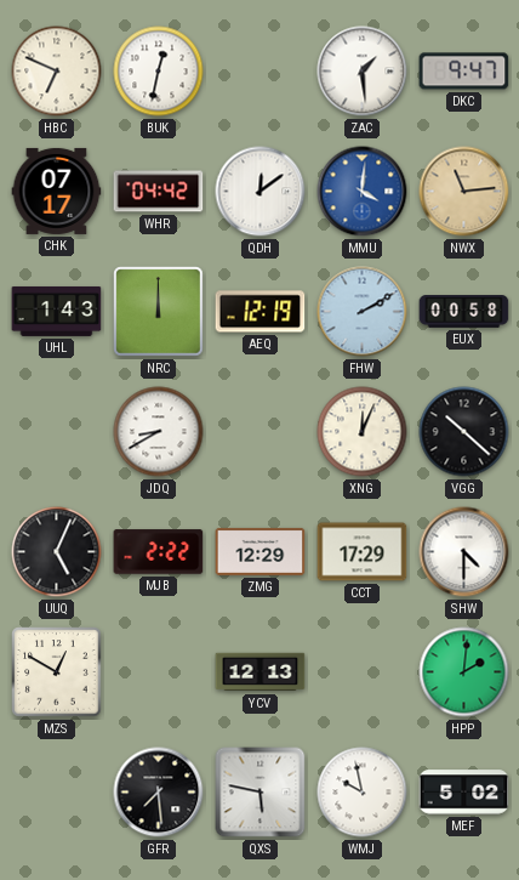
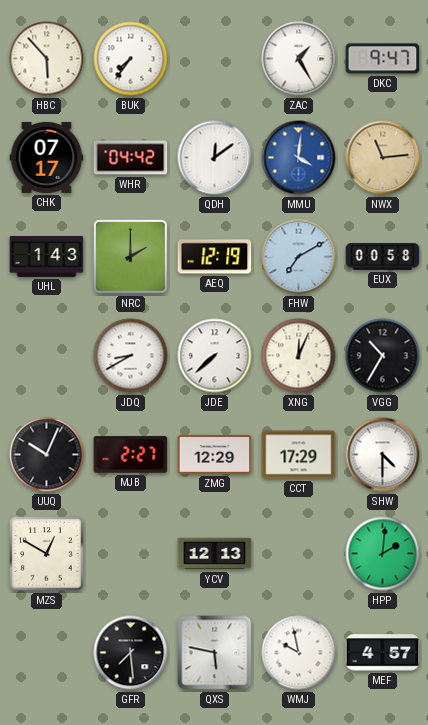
HBC: 6:49 -> 5:53 (47, 59)
BUK: 12:32 -> 7:36 (131, 59)
ZAC: 1:29 -> 1:25 (299, 59)
NRC: 12:00 -> 2:00 (131, 257)
FHW: 2:10 -> 7:10 (299, 257)
JDE: none -> 7:38 (215, 356)
VGG: 10:22 -> 10:35 (383, 356)
UUQ: 5:04 -> 10:04 (47, 455)
MJB: 2:22 -> 2:27 (131, 455)
MEF: 5:02 -> 4:57 (383, 653)
